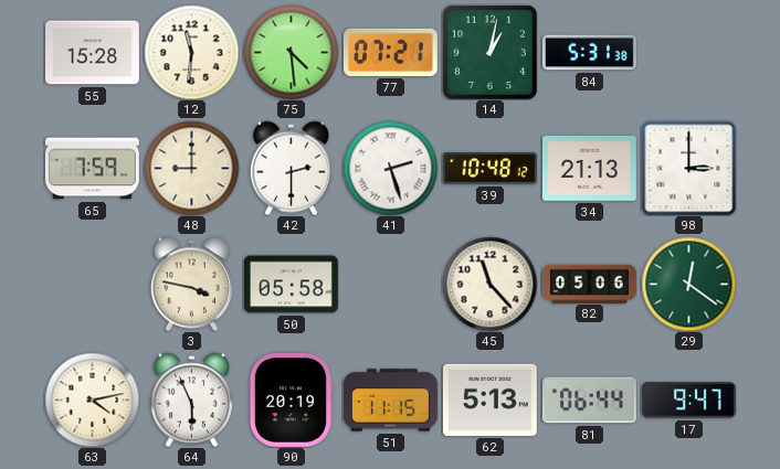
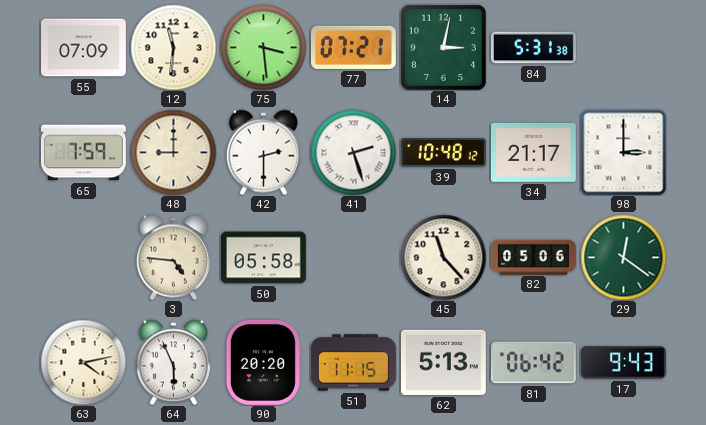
55: 15:28 -> 07:09 (84, 48)
75: 4:29 -> 3:29 (263, 47)
14: 1:02 -> 3:02 (443, 47)
34: 21:13 -> 21:17 (533, 152)
3: 3:47 -> 4:46 (173, 257)
90: 20:19 -> 20:20 (263, 362)
81: 06:44 -> 06:42 (533, 363)
17: 9:47 -> 9:43 (623, 363)
